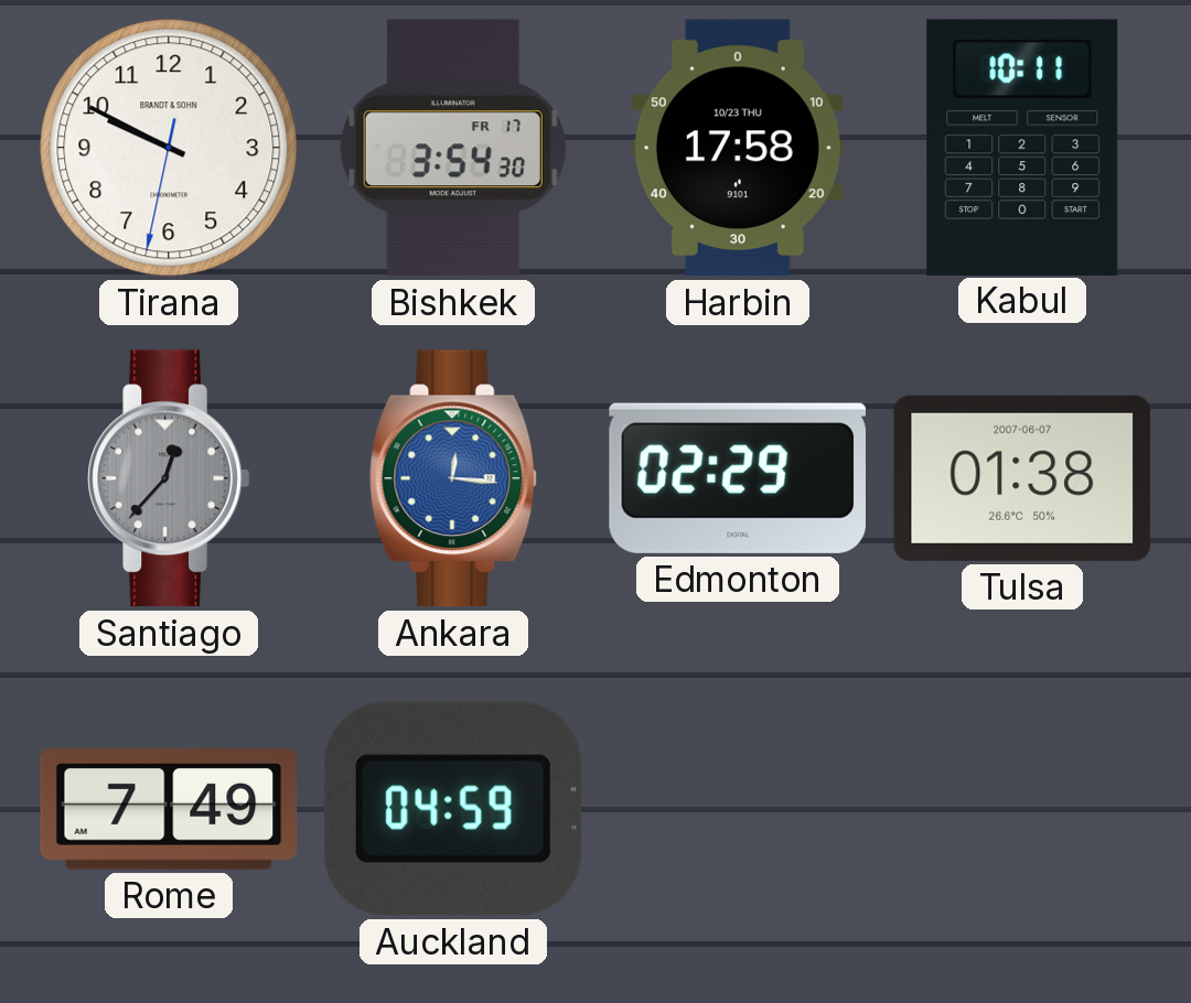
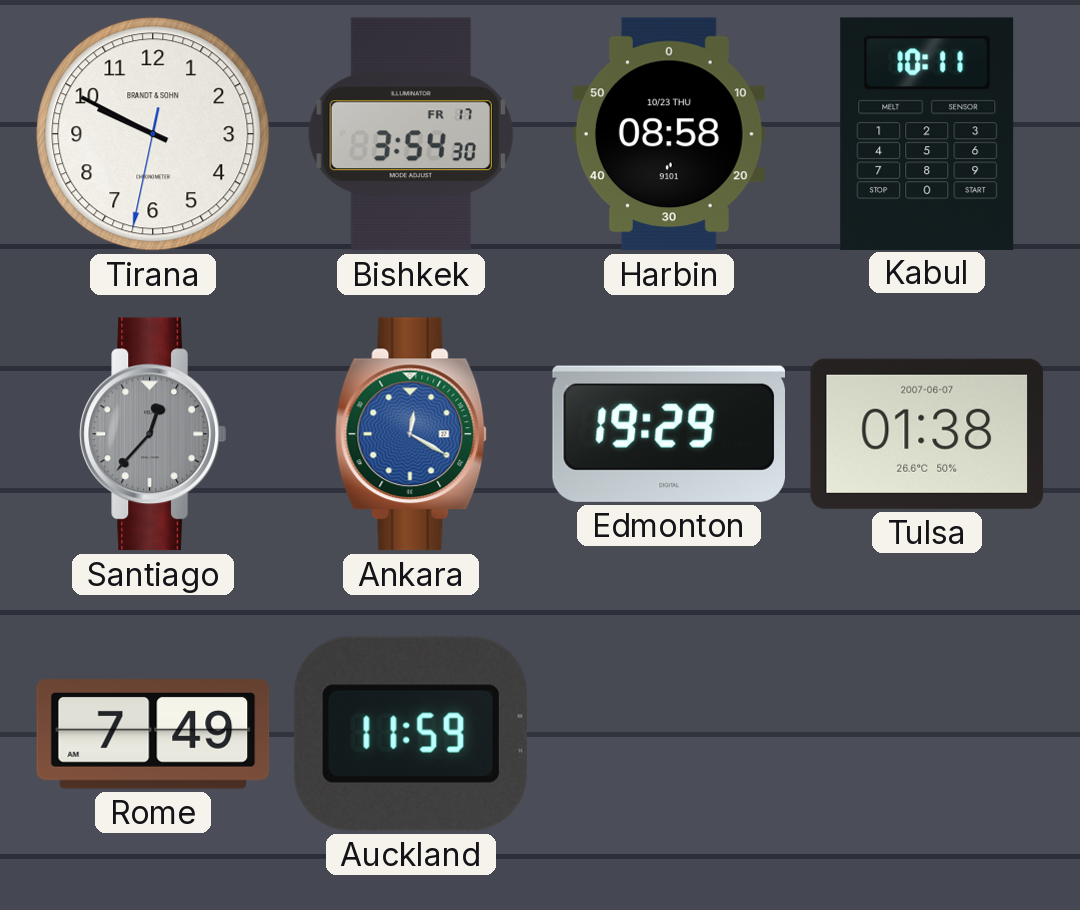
Harbin: 17:58 -> 08:58 (669, 134)
Ankara: 12:16 -> 12:20 (411, 434)
Edmonton: 02:29 -> 19:29 (668, 434)
Auckland: 04:59 -> 11:59 (411, 734)
